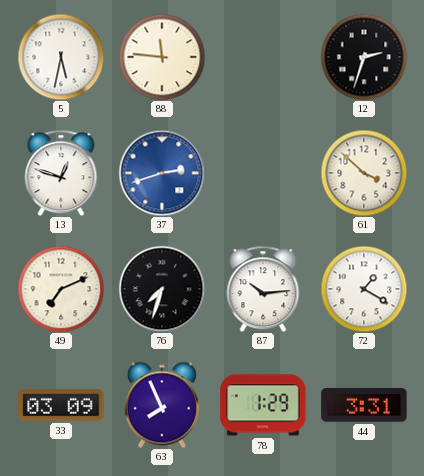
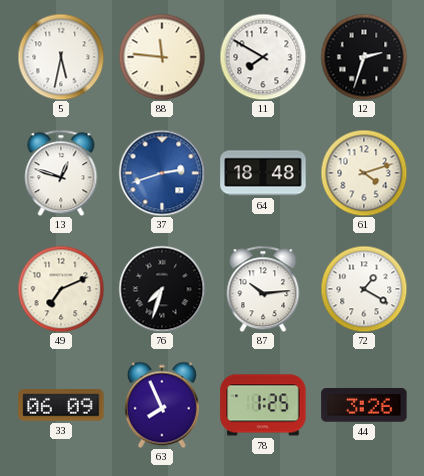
11: none -> 7:50 (263, 57)
64: none -> 18:48 (263, 173)
61: 3:52 -> 4:12 (364, 173)
33: 03:09 -> 06:09 (61, 405)
78: 1:29 -> 1:25 (263, 405)
44: 3:31 -> 3:26 (364, 405)
